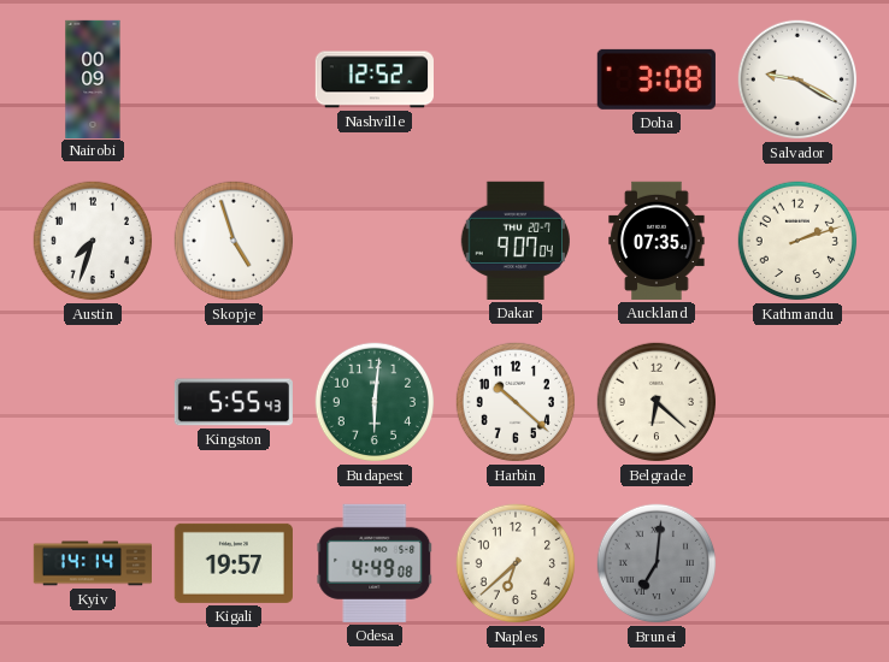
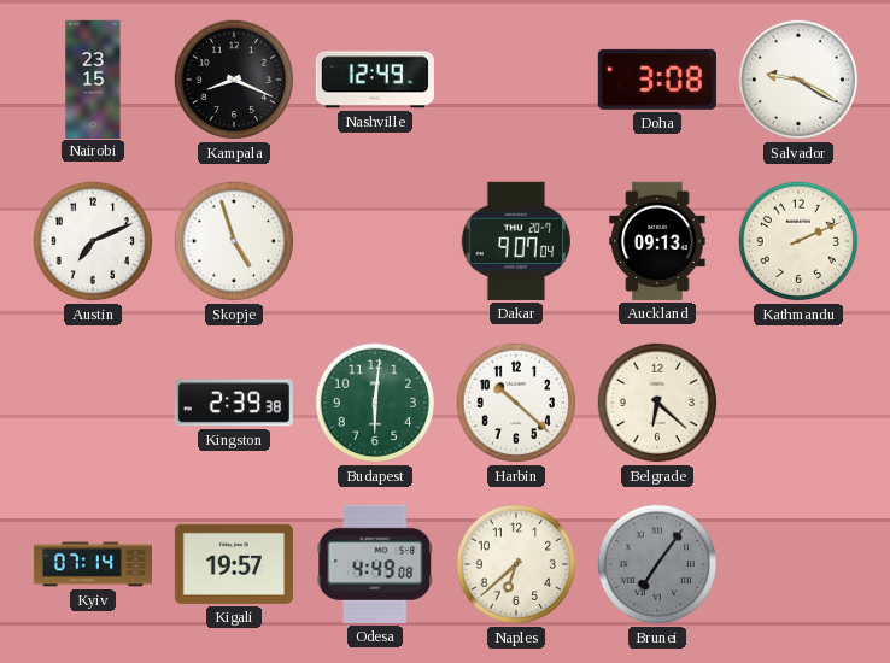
Nairobi: 00:09 -> 23:15 (93, 78)
Kampala: none -> 8:19 (234, 80)
Nashville: 12:52 -> 12:49 (375, 80)
Austin: 7:33 -> 7:11 (93, 241)
Auckland: 07:35 -> 09:13 (657, 241)
Kathmandu: 2:12 -> 2:11 (798, 241)
Kingston: 5:55 -> 2:39 (234, 403)
Kyiv: 14:14 -> 07:14 (92, 564)
Brunei: 7:01 -> 7:06 (657, 564)
